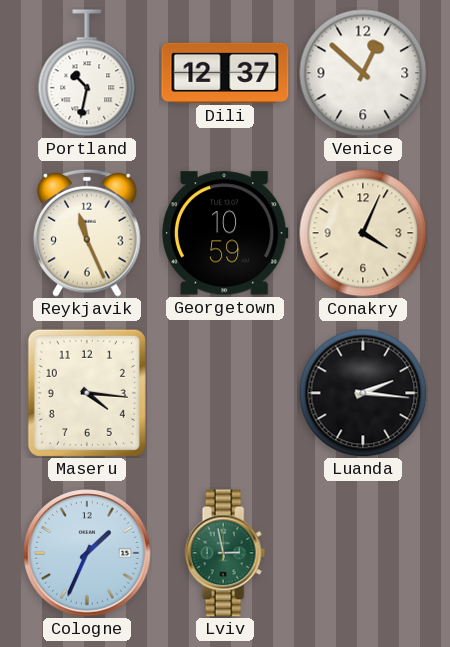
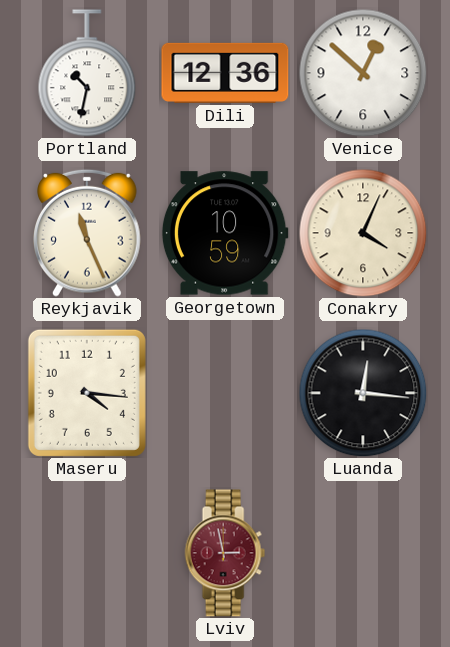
Dili: 12:37 -> 12:36 (225, 73)
Luanda: 2:16 -> 12:16 (363, 393)
Cologne: 1:34 -> none (87, 553)
Lviv dial: green -> burgundy (225, 553)
